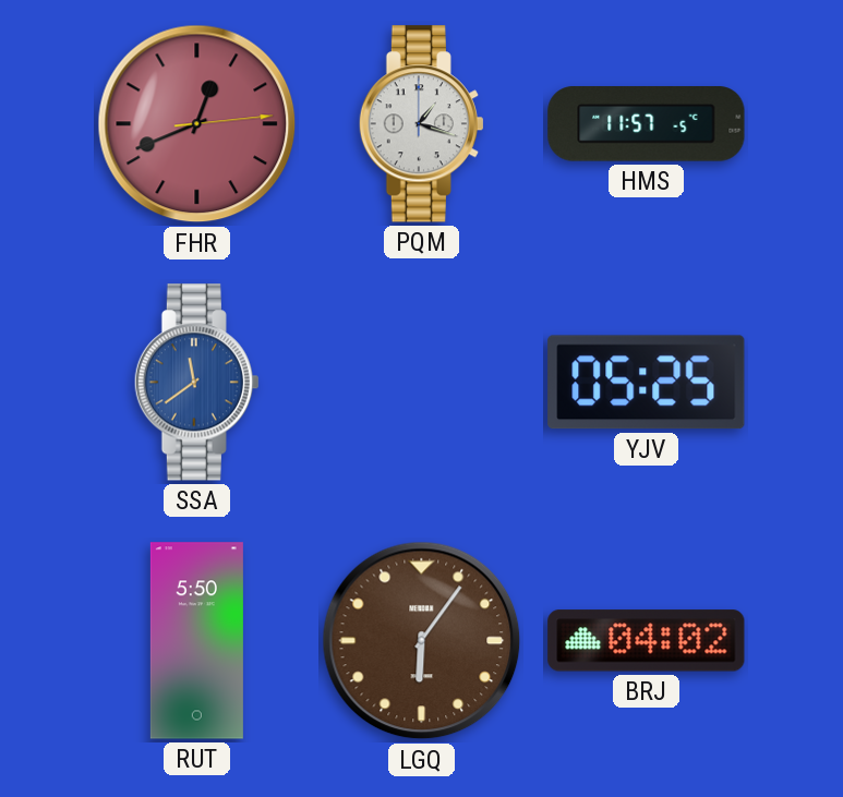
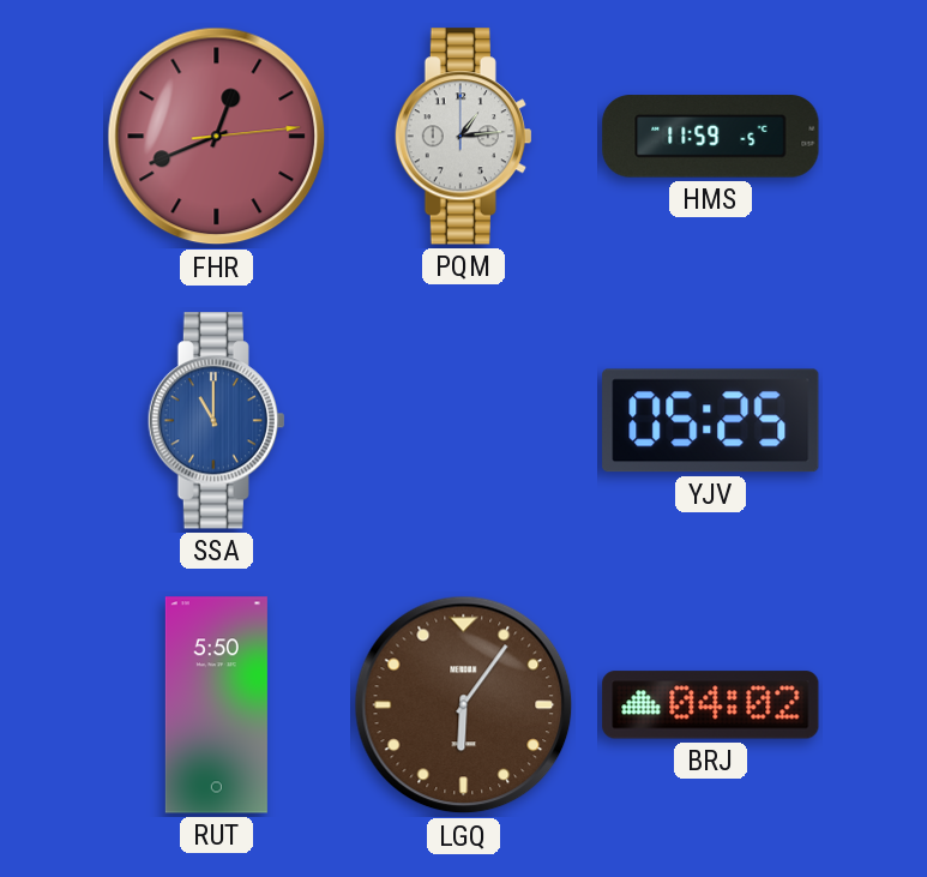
PQM: 1:18 -> 1:14 (463, 137)
HMS: 11:57 -> 11:59 (711, 137)
SSA: 11:39 -> 11:00 (216, 421)
